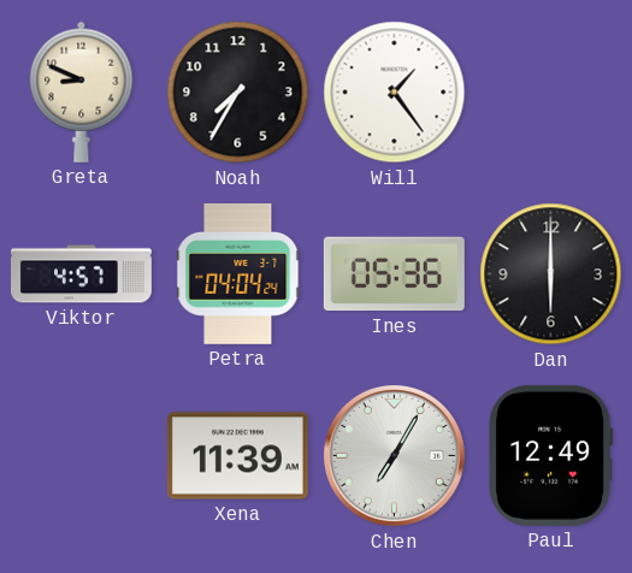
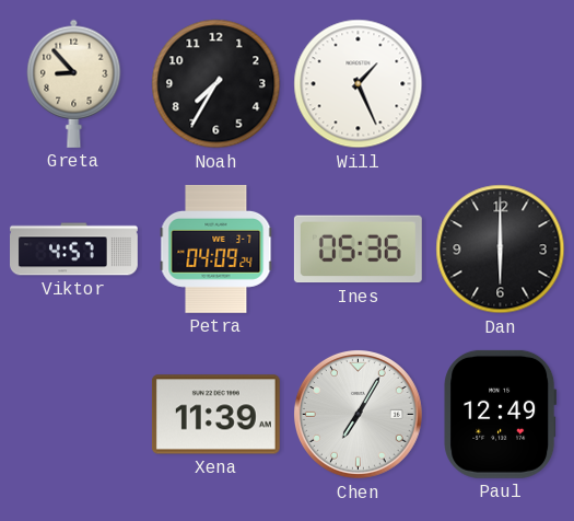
Greta: 8:49 -> 8:53 (74, 83)
Will: 1:24 -> 1:26 (359, 84)
Petra: 04:04 -> 04:09 (216, 248)
